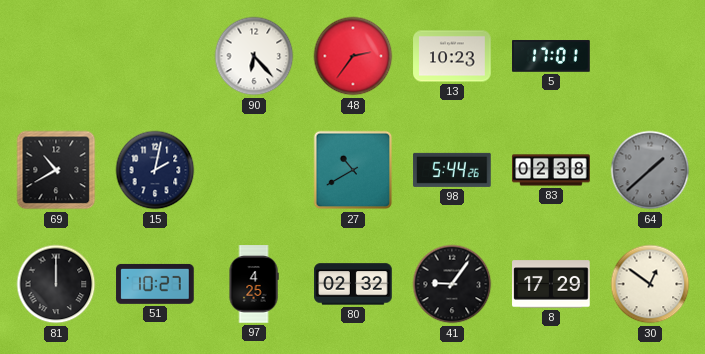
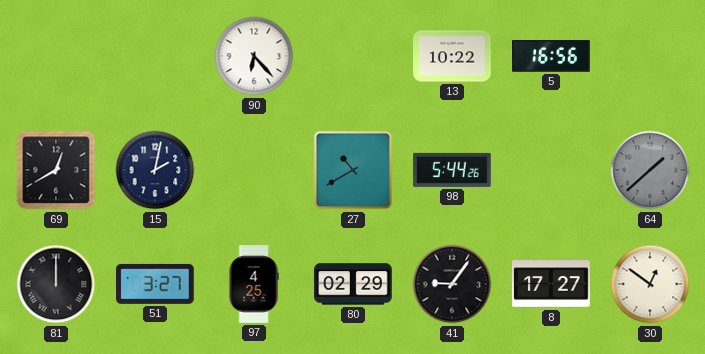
48: 2:36 -> none (353, 56)
13: 10:23 -> 10:22 (452, 56)
5: 17:01 -> 16:56 (551, 56)
69: 10:40 -> 12:40 (56, 170)
83: 02:38 -> none (551, 170)
51: 10:27 -> 3:27 (155, 284)
80: 02:32 -> 02:29 (353, 284)
8: 17:29 -> 17:27 (551, 284)
